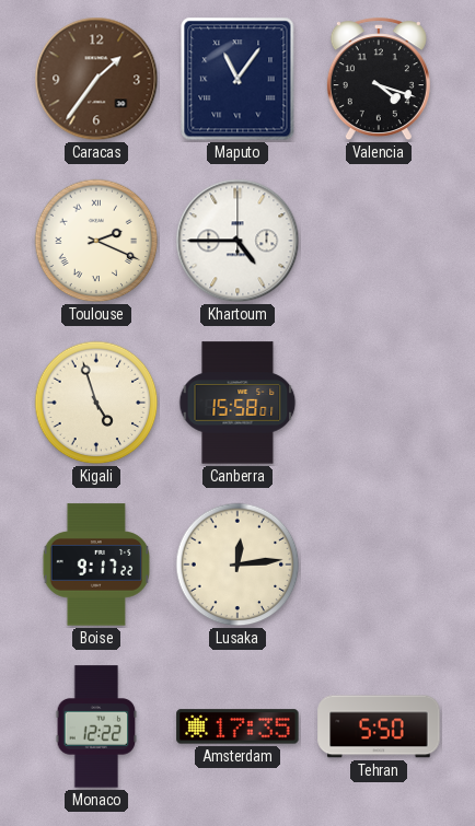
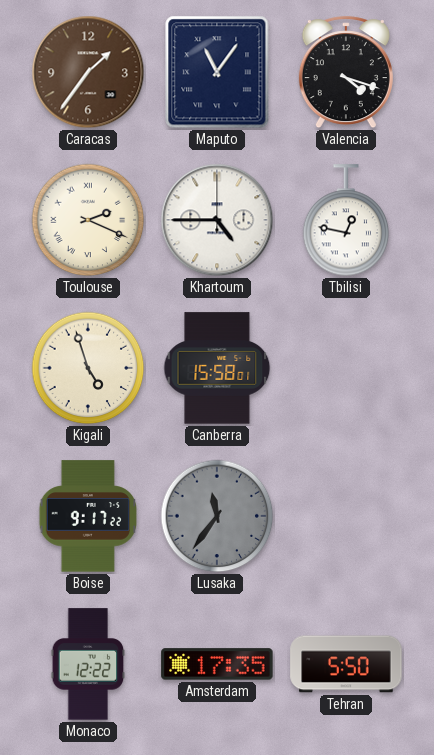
Tbilisi: none -> 12:47 (346, 221)
Lusaka: 12:14 -> 11:36 (217, 516)
Lusaka dial: cream -> grey (217, 516)
